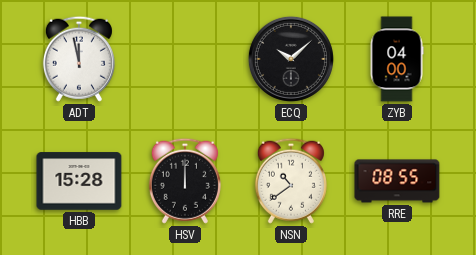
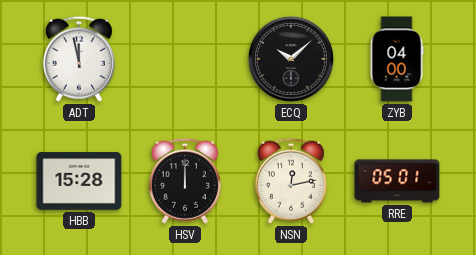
NSN: 10:39 -> 12:13 (291, 181)
RRE: 08:55 -> 05:01 (397, 181)
